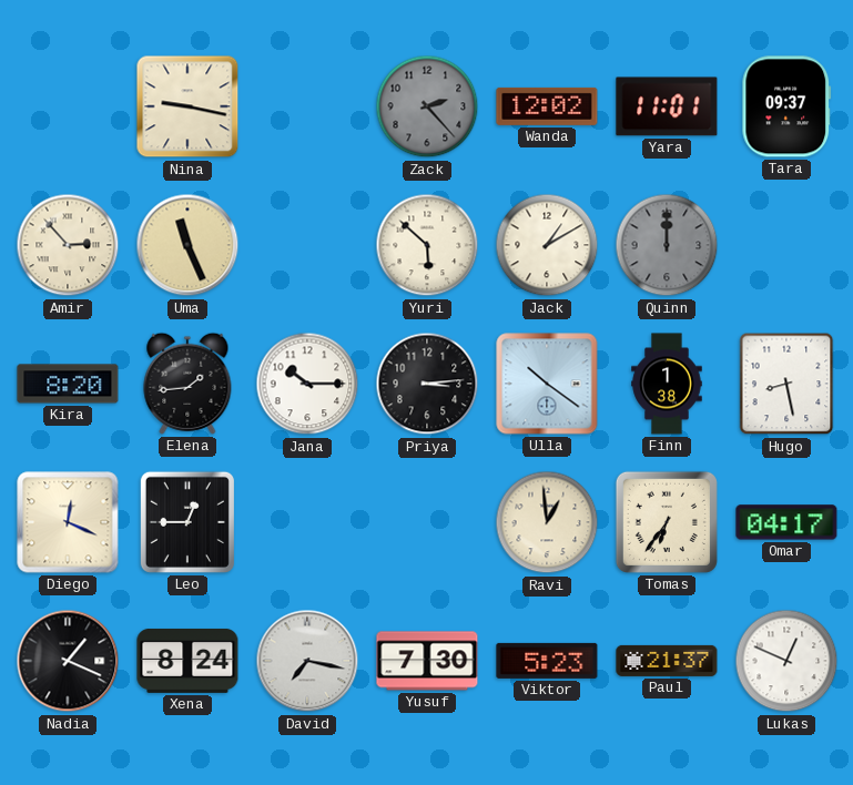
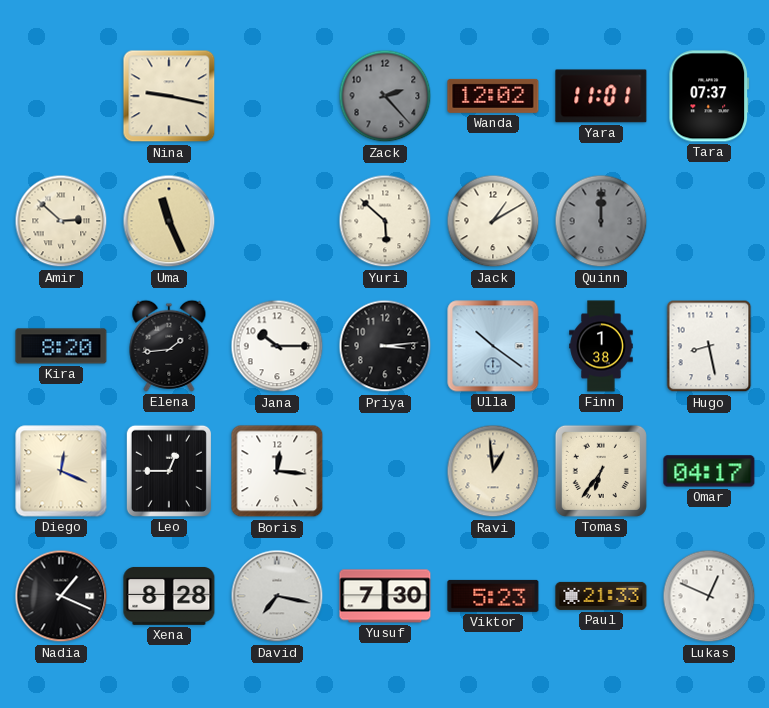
Tara: 09:37 -> 07:37 (709, 96)
Amir: 2:53 -> 2:52 (61, 221)
Boris: none -> 12:16 (277, 471)
Xena: 8:24 -> 8:28 (169, 596)
Paul: 21:37 -> 21:33 (601, 596)
